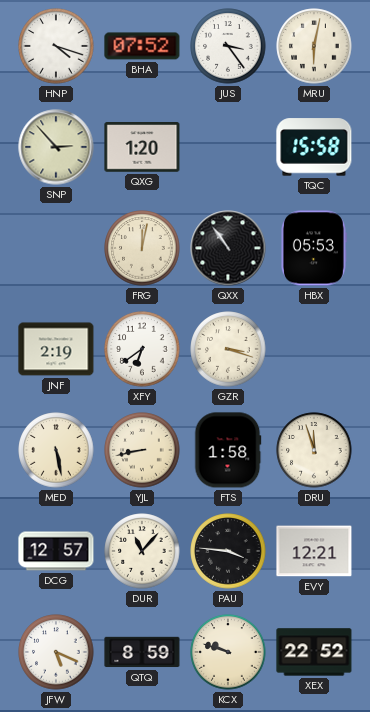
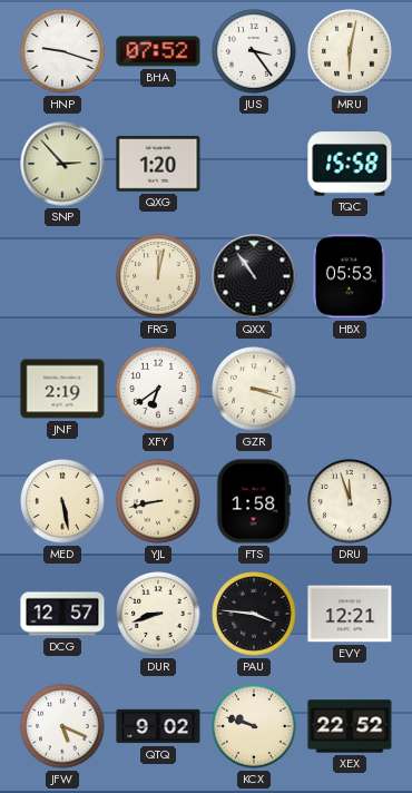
HNP: 4:18 -> 9:18 (62, 51)
DUR: 11:07 -> 8:42 (158, 614)
QTQ: 8:59 -> 9:02 (158, 726)
